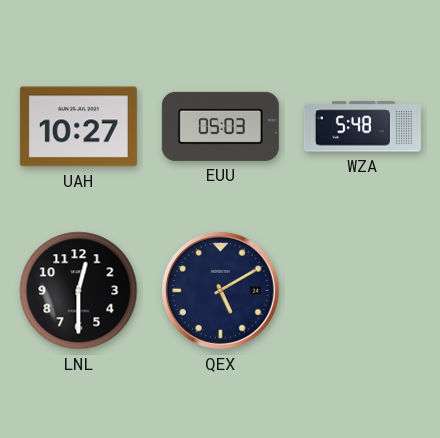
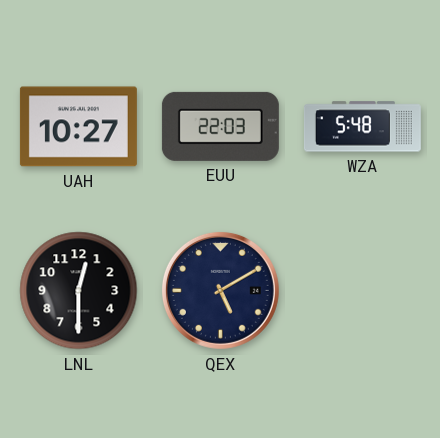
EUU: 05:03 -> 22:03 (220, 126)
